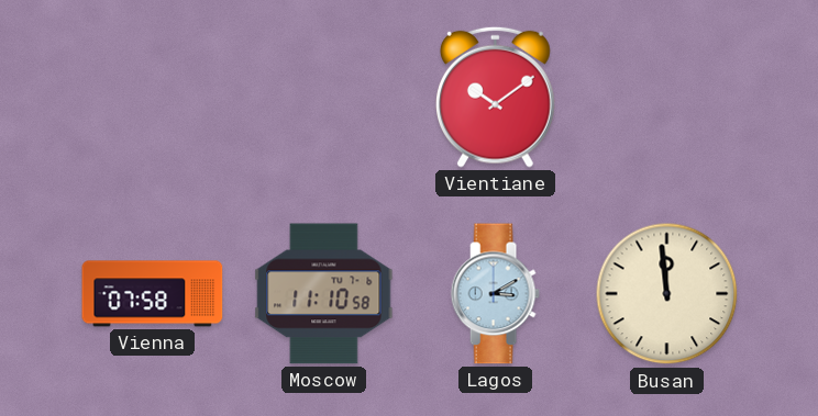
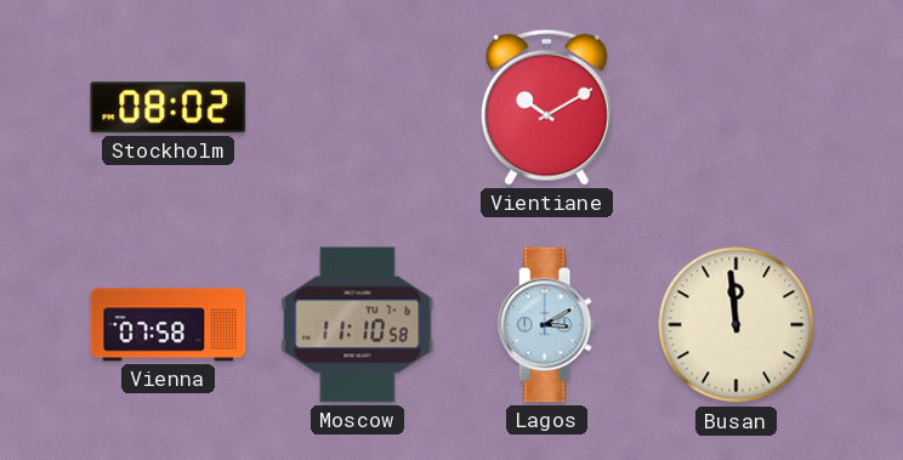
Stockholm: none -> 08:02 (169, 108)
Vientiane: 10:09 -> 10:10 (547, 107)
